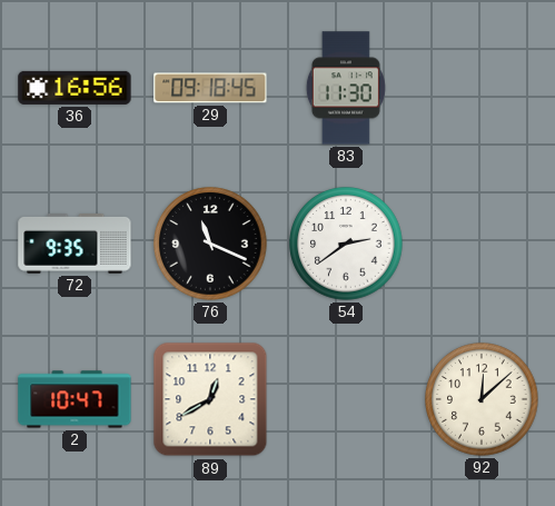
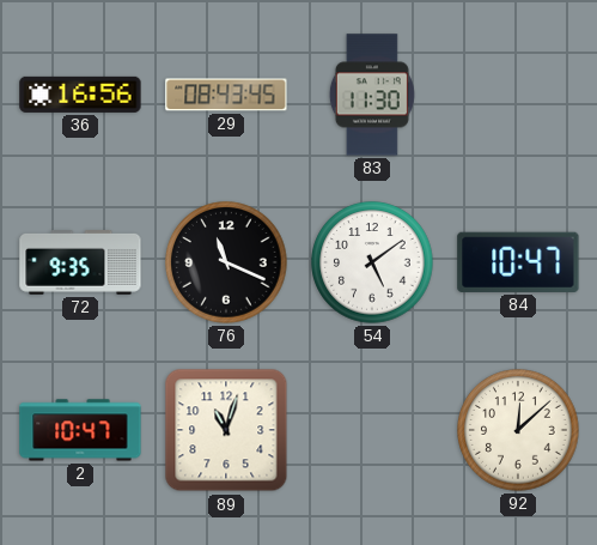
29: 09:18 -> 08:43 (226, 95)
54: 2:39 -> 5:09 (372, 262)
84: none -> 10:47 (518, 262)
89: 12:40 -> 11:03 (226, 430)
